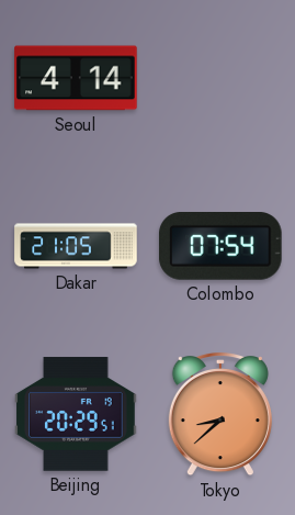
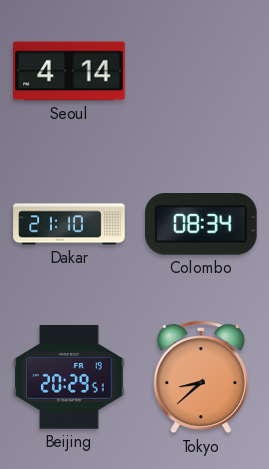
Dakar: 21:05 -> 21:10 (69, 224)
Colombo: 07:54 -> 08:34 (202, 225)
